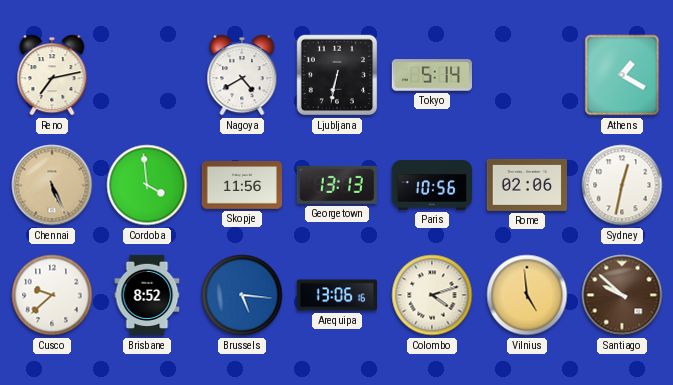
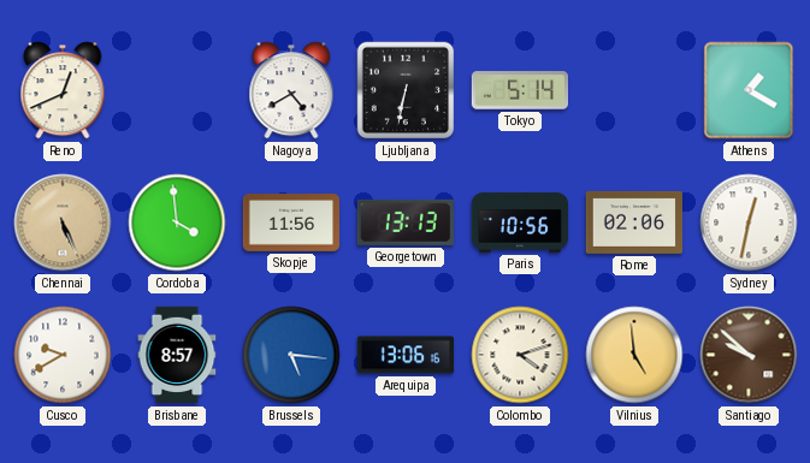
Reno: 7:13 -> 12:41 (63, 90)
Cusco: 9:38 -> 9:40 (63, 355)
Brisbane: 8:52 -> 8:57 (177, 355)
